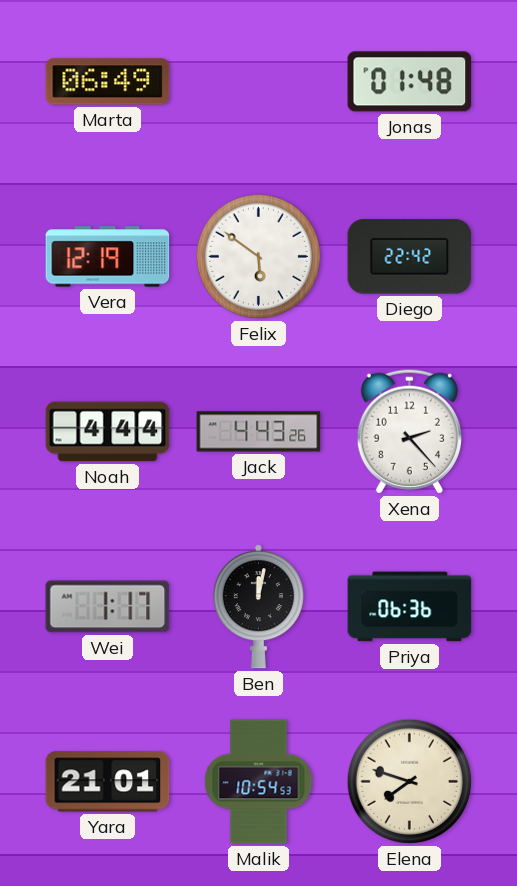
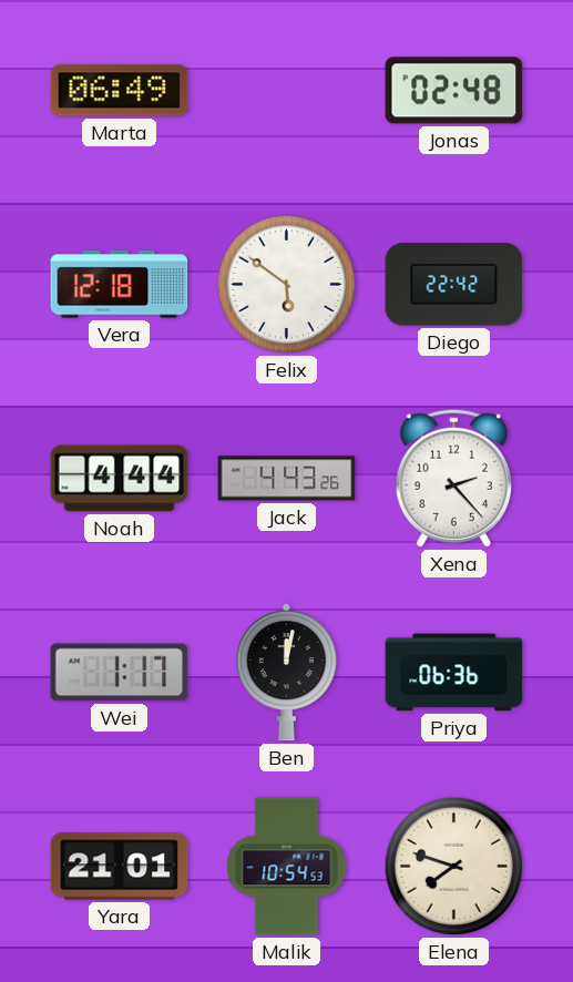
Jonas: 01:48 -> 02:48 (454, 91)
Vera: 12:19 -> 12:18 (120, 285)
